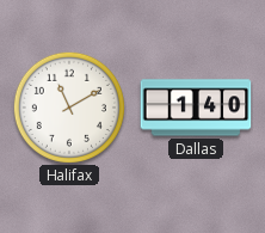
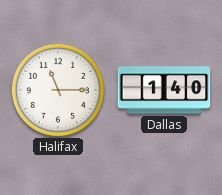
Halifax: 11:10 -> 11:15 (58, 90)
